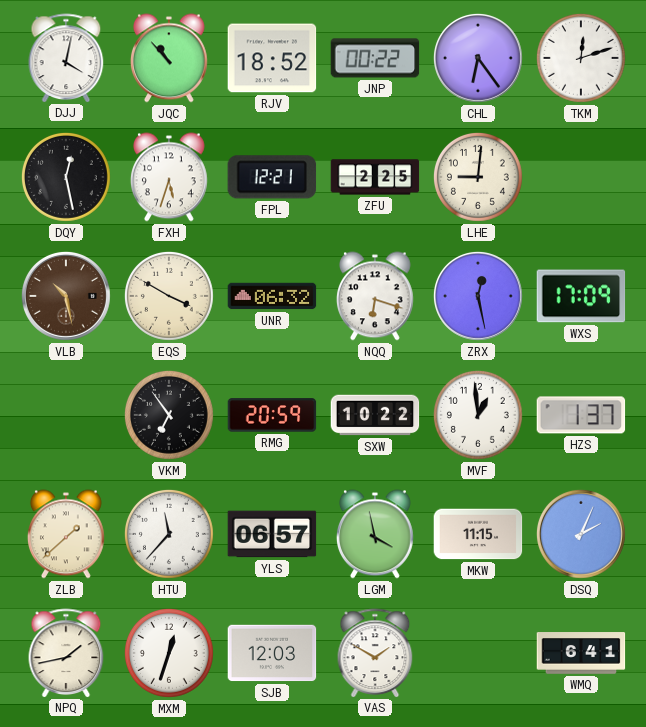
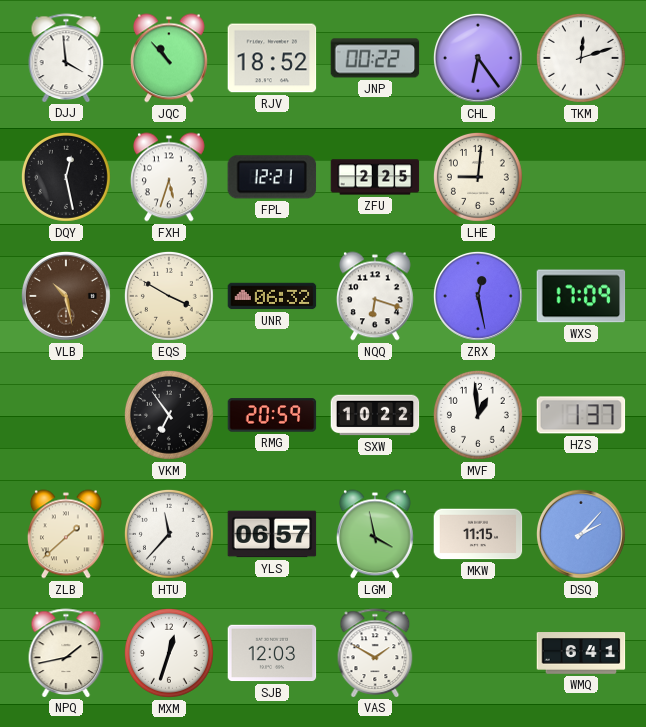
DJJ: 4:02 -> 3:59 (66, 58)
DSQ: 2:04 -> 2:07 (581, 534)
